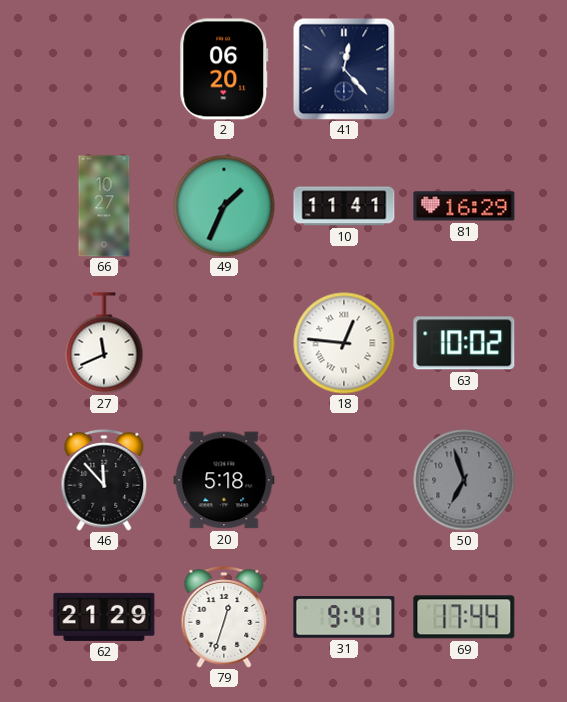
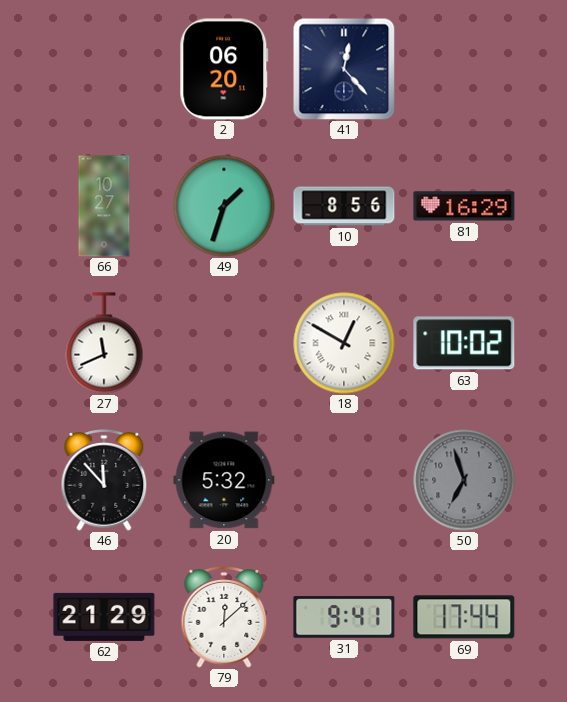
49: 1:34 -> 1:33 (224, 206)
10: 11:41 -> 8:56 (344, 206)
18: 12:46 -> 12:50 (344, 343)
20: 5:18 -> 5:32 (224, 480)
79: 12:33 -> 12:08 (224, 617)
